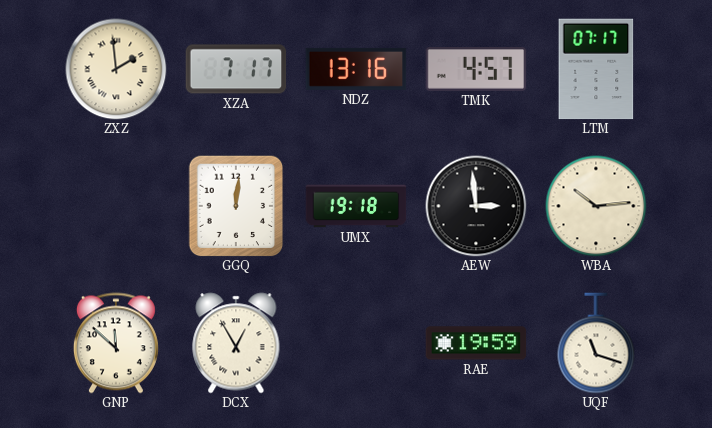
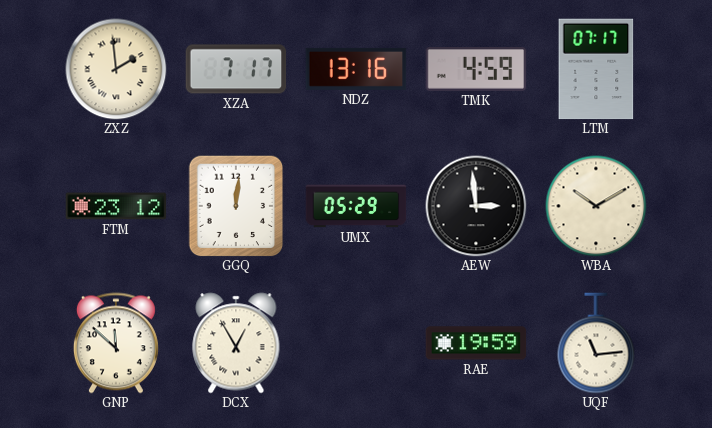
TMK: 4:57 -> 4:59 (476, 70)
FTM: none -> 23:12 (116, 206)
UMX: 19:18 -> 05:29 (356, 206)
WBA: 10:14 -> 10:10 (596, 206)
UQF: 11:18 -> 11:14 (596, 343)
